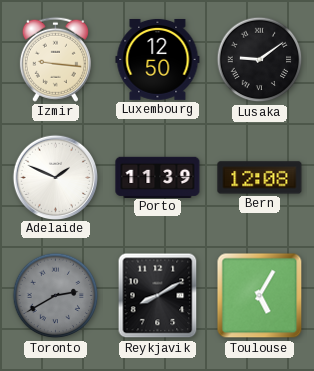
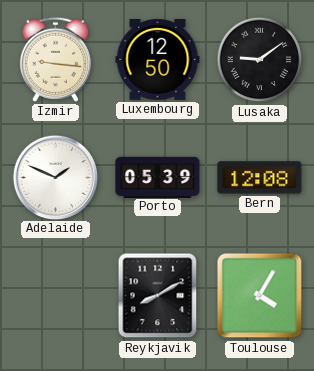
Porto: 11:39 -> 05:39 (158, 177)
Toronto: 2:40 -> none (56, 296)
Toulouse: 5:05 -> 4:05 (260, 296)
